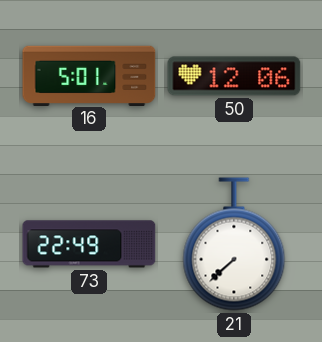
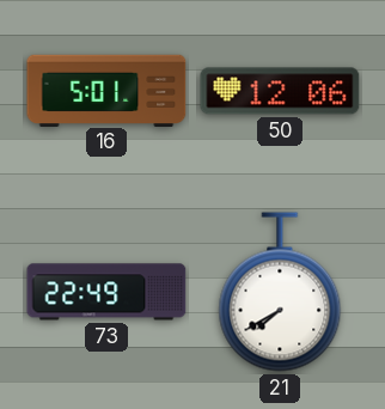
21: 7:38 -> 7:40 (280, 292)
